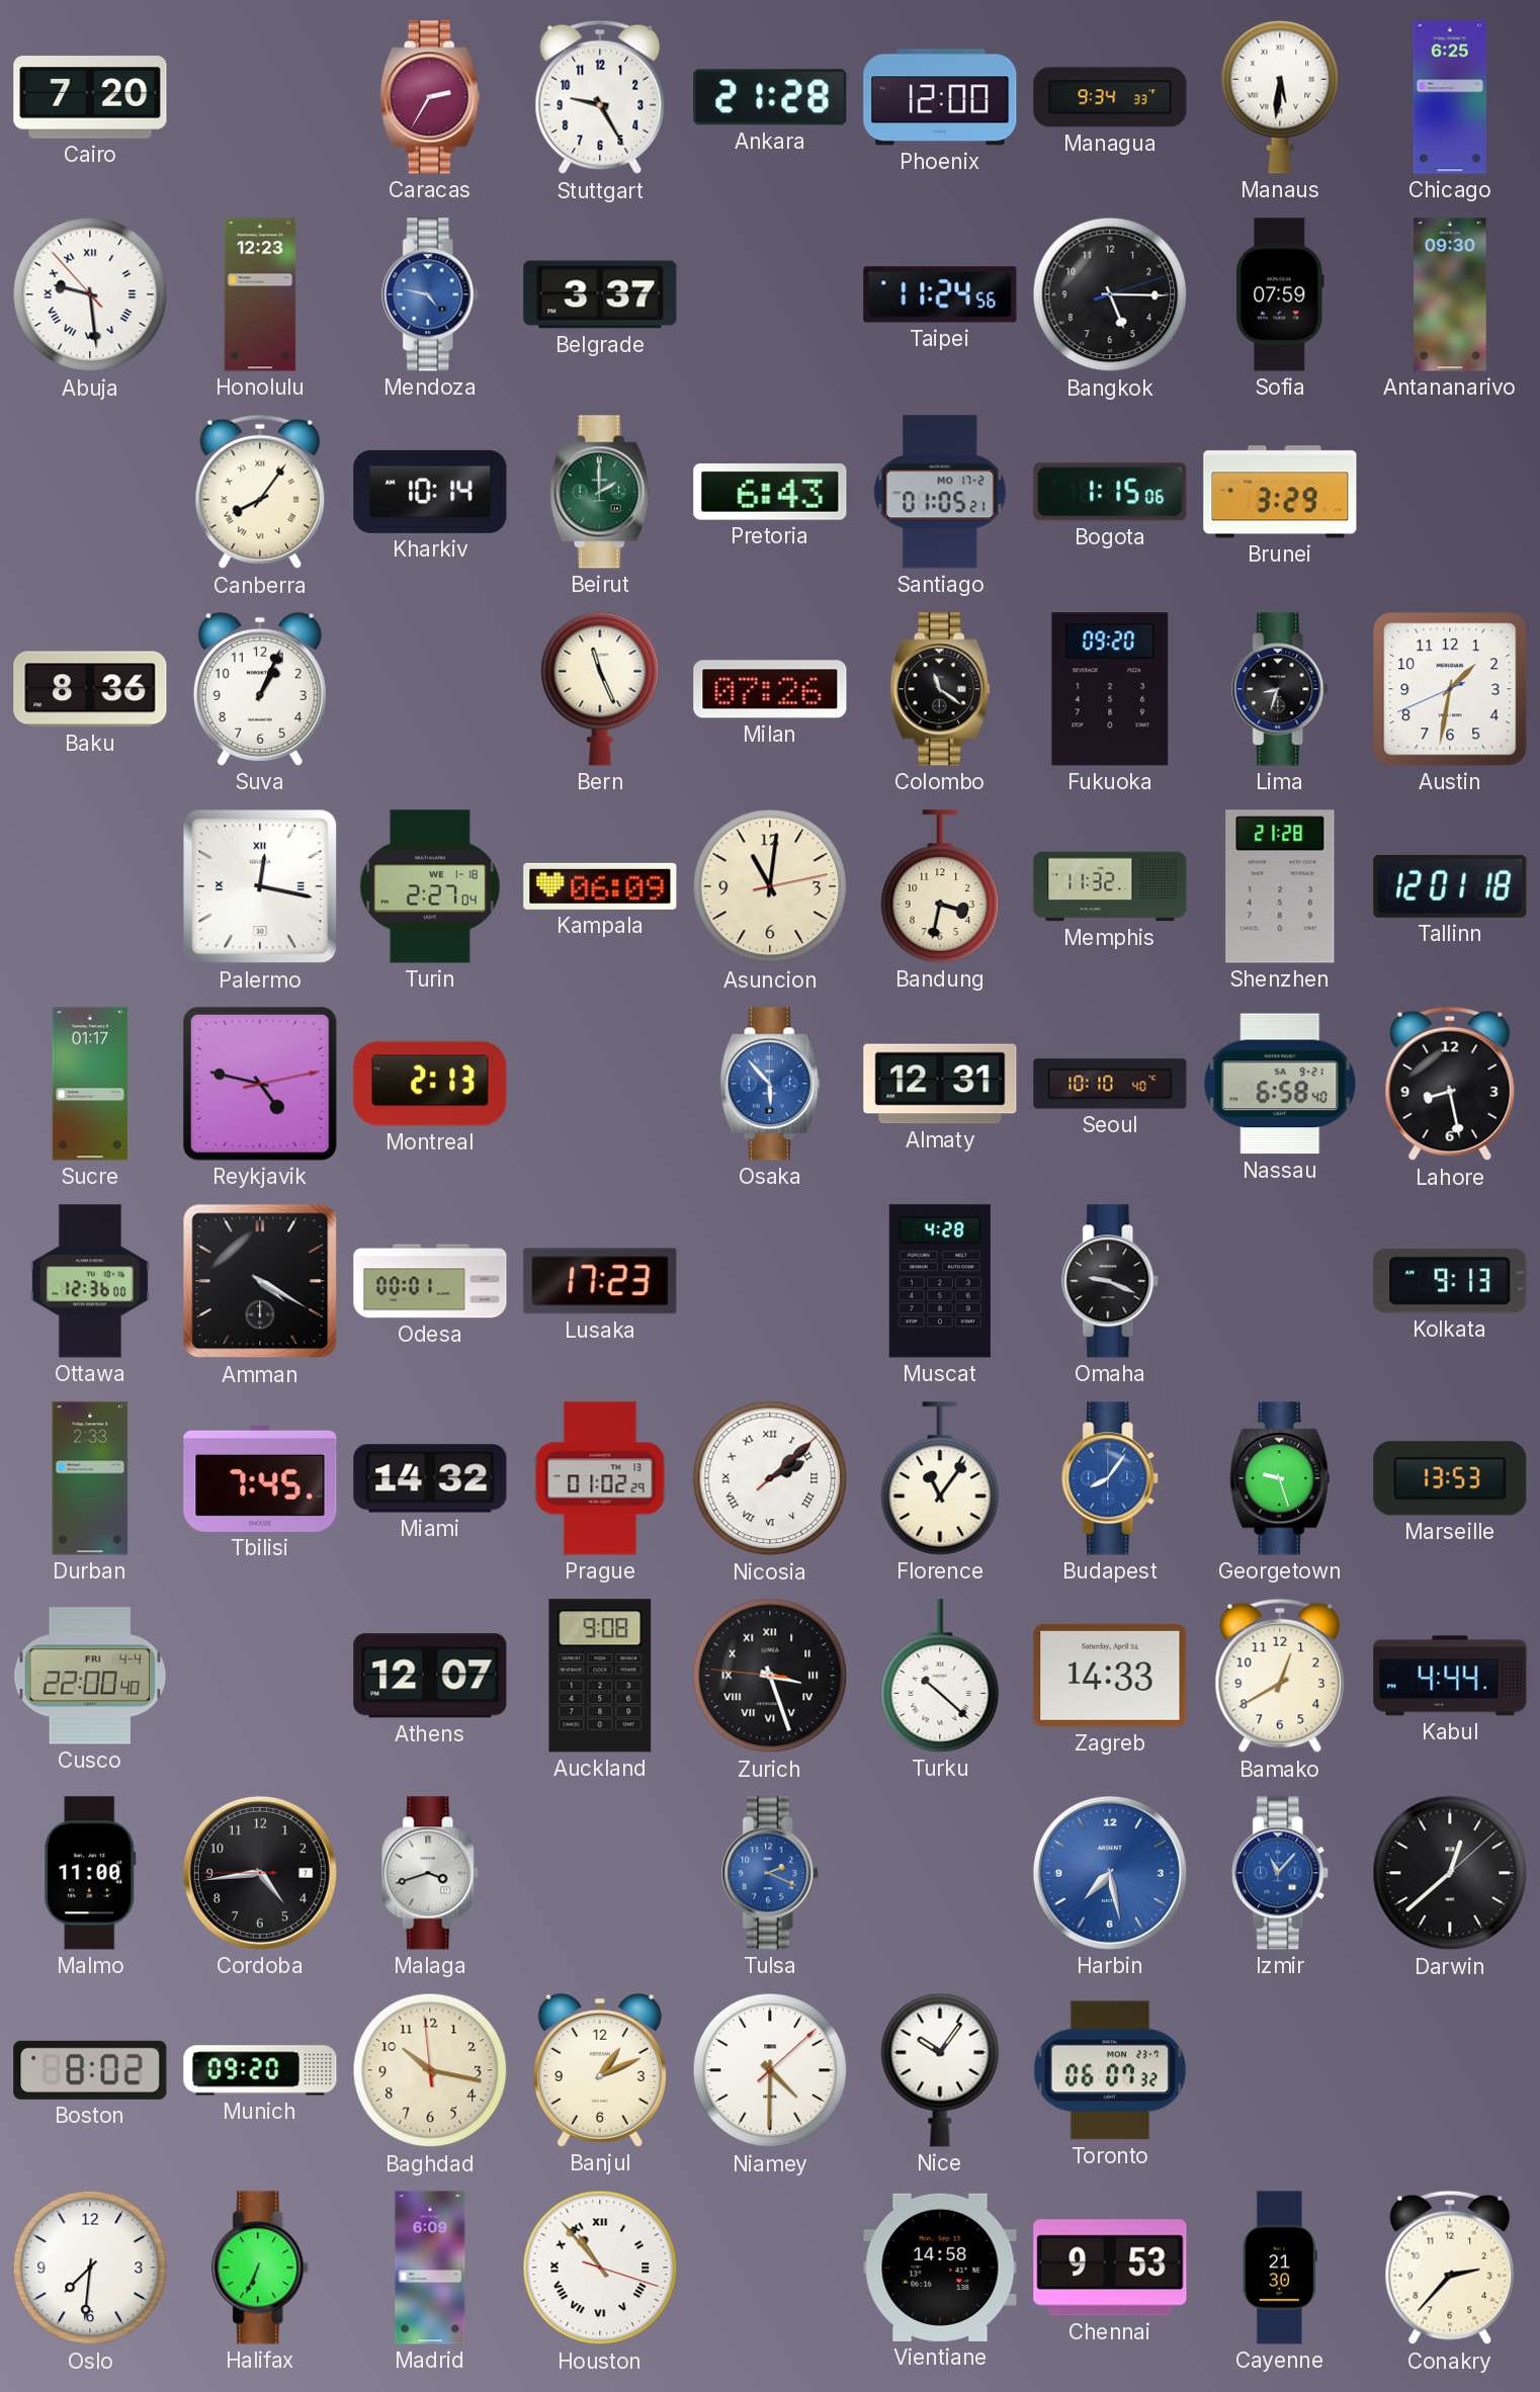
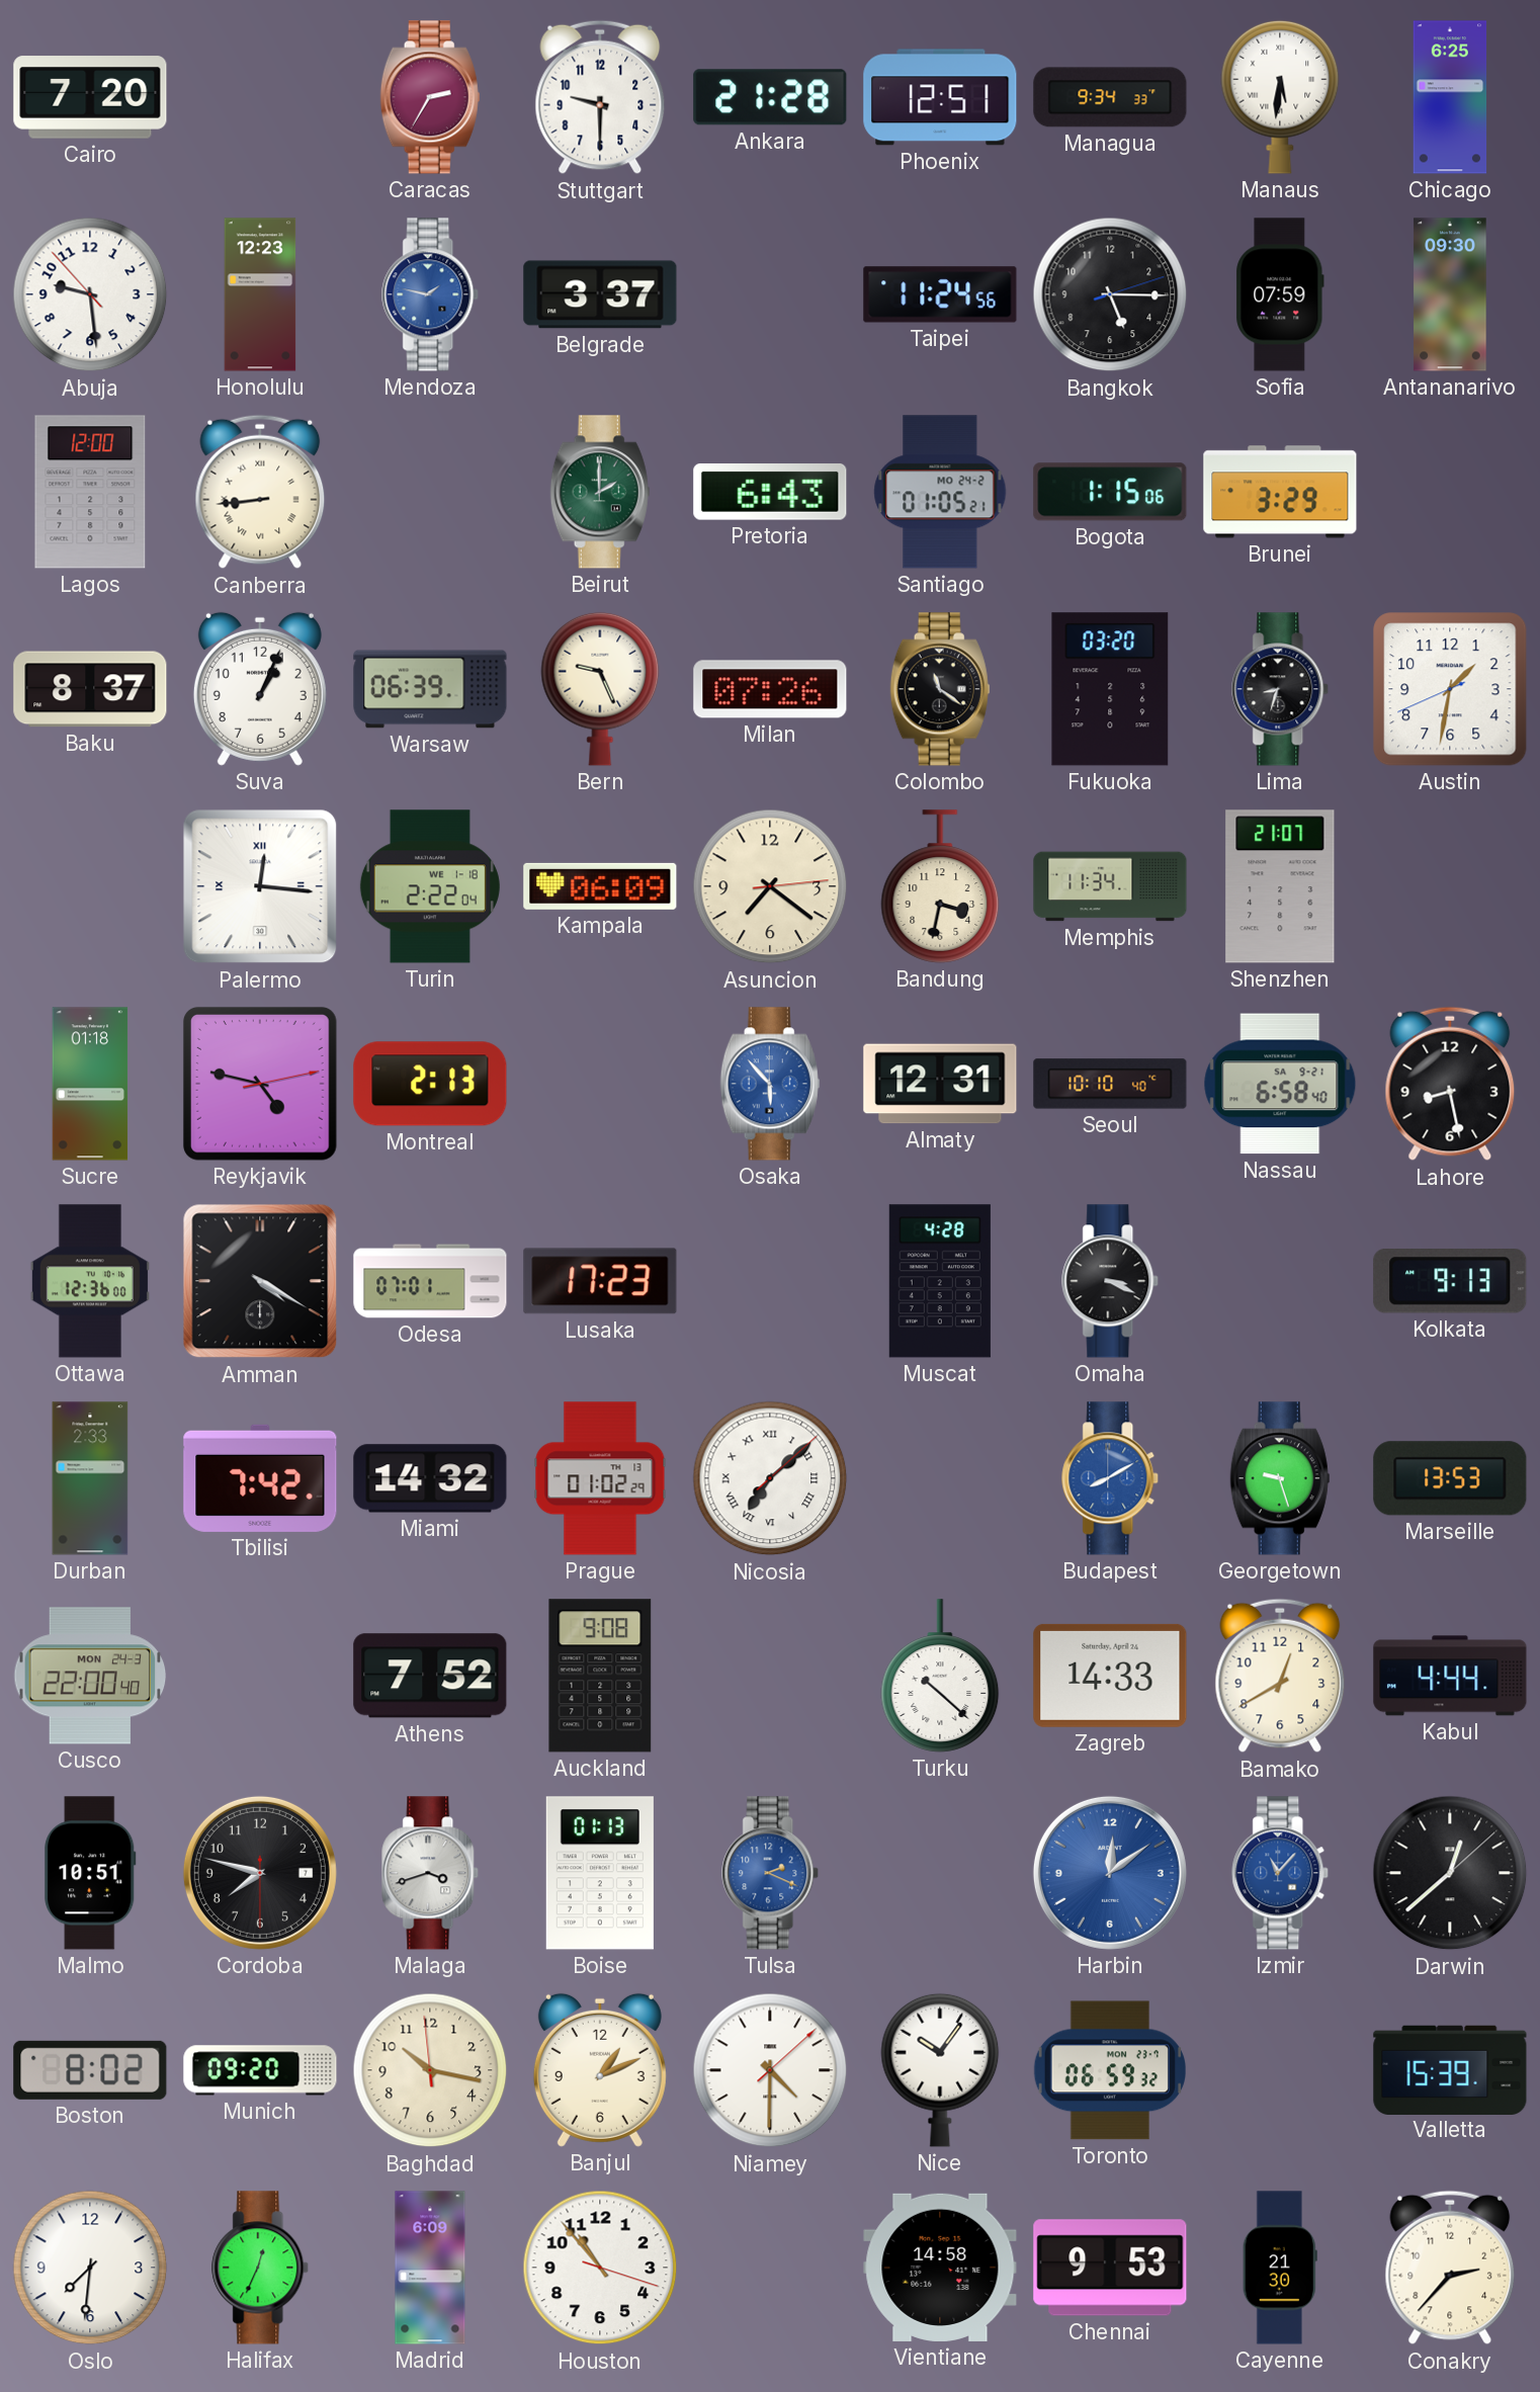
Stuttgart: 9:25 -> 9:30 (600, 97)
Phoenix: 12:00 -> 12:51 (940, 97)
Abuja numerals: Roman -> Arabic (90, 294)
Mendoza: 4:47 -> 1:47 (431, 294)
Lagos: none -> 12:00 (90, 492)
Canberra: 8:06 -> 8:44 (260, 492)
Kharkiv: 10:14 -> none (430, 492)
Santiago date: MO 17-2 -> MO 24-2 (940, 492)
Baku: 8:36 -> 8:37 (90, 689)
Warsaw: none -> 06:39 (430, 689)
Bern: 11:26 -> 9:26 (600, 689)
Fukuoka: 09:20 -> 03:20 (1110, 689)
Palermo: 12:17 -> 12:16 (260, 886)
Turin: 2:27 -> 2:22 (430, 886)
Asuncion: 11:01 -> 7:21 (770, 886)
Memphis: 11:32 -> 11:34 (1110, 886)
Shenzhen: 21:28 -> 21:07 (1280, 886)
Tallinn: 12:01 -> none (1450, 886)
Sucre: 01:17 -> 01:18 (90, 1084)
Odesa: 00:01 -> 07:01 (430, 1281)
Omaha: 9:19 -> 3:19 (1111, 1281)
Tbilisi: 7:45 -> 7:42 (260, 1478)
Nicosia: 2:08 -> 7:08 (770, 1478)
Florence: 11:06 -> none (940, 1478)
Budapest: 8:06 -> 8:10 (1111, 1478)
Cusco date: FRI 4-4 -> MON 24-3 (90, 1676)
Athens: 12:07 -> 7:52 (430, 1676)
Zurich: 3:26 -> none (770, 1676)
Malmo: 11:00 -> 10:51 (90, 1873)
Cordoba: 4:43 -> 7:47 (260, 1873)
Boise: none -> 01:13 (600, 1873)
Harbin: 7:28 -> 12:09 (1110, 1873)
Toronto: 06:07 -> 06:59 (1109, 2070)
Valletta: none -> 15:39 (1450, 2069)
Halifax: 6:34 -> 12:34 (261, 2268)
Houston numerals: Roman -> Arabic (600, 2268)
